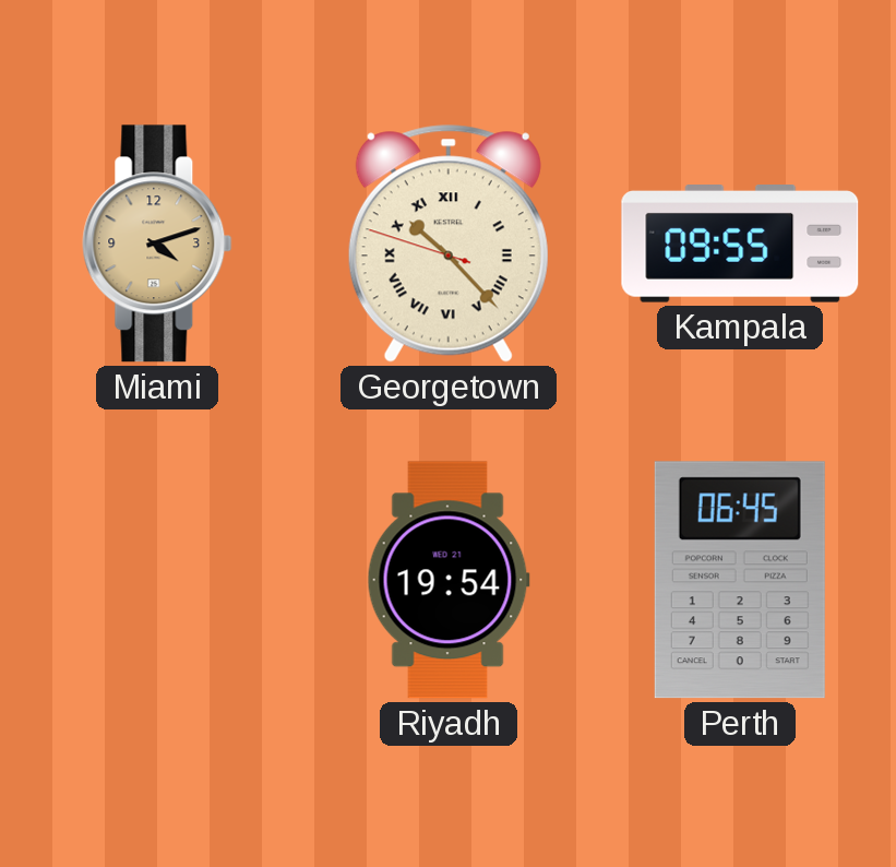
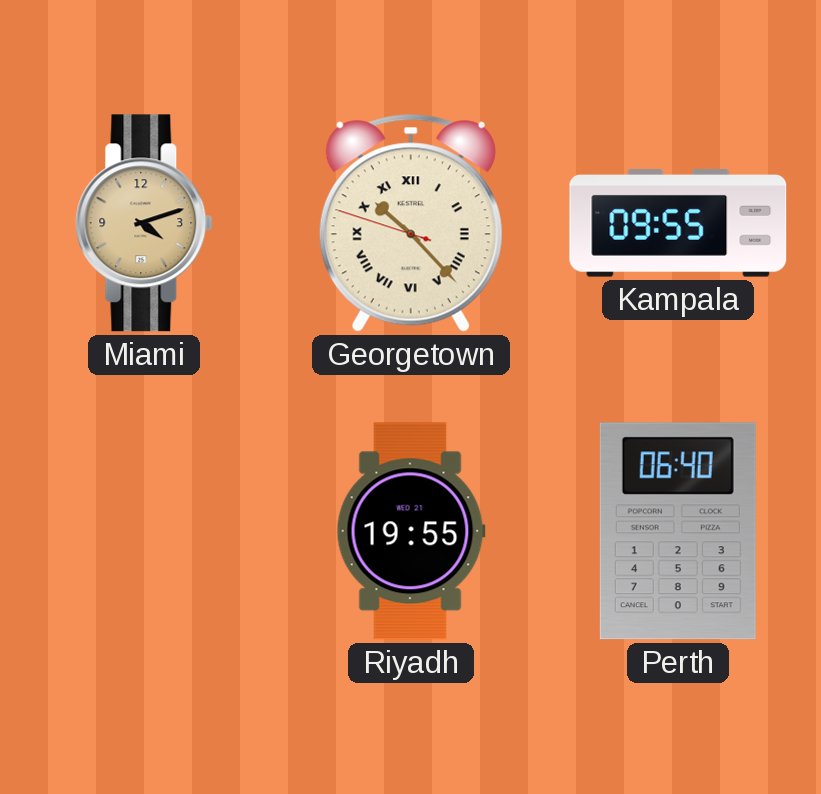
Riyadh: 19:54 -> 19:55 (411, 531)
Perth: 06:45 -> 06:40 (678, 531)
